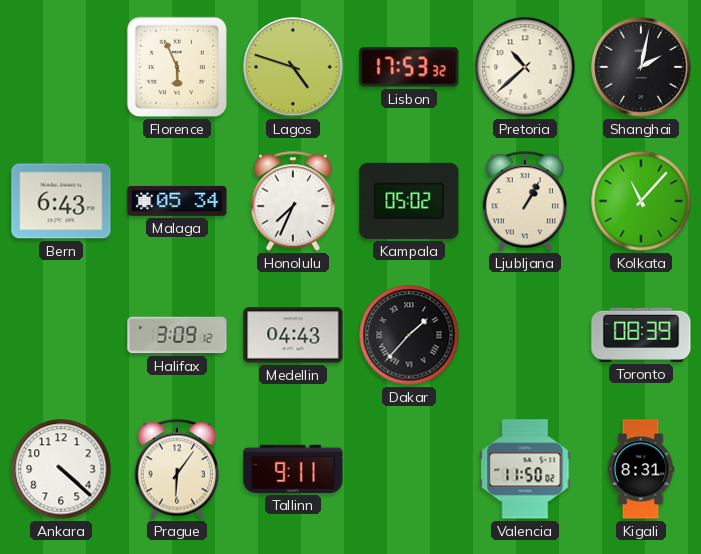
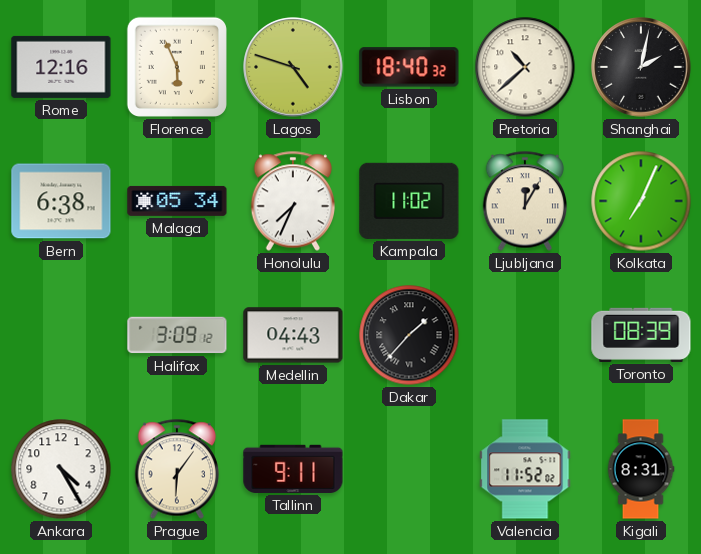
Rome: none -> 12:16 (61, 67)
Lisbon: 17:53 -> 18:40 (409, 67)
Bern: 6:43 -> 6:38 (61, 201)
Kampala: 05:02 -> 11:02 (409, 201)
Ljubljana: 1:05 -> 12:05 (524, 201)
Kolkata: 11:07 -> 7:04 (641, 201)
Ankara: 4:22 -> 4:25 (61, 469)
Valencia: 11:50 -> 11:52 (525, 469)
